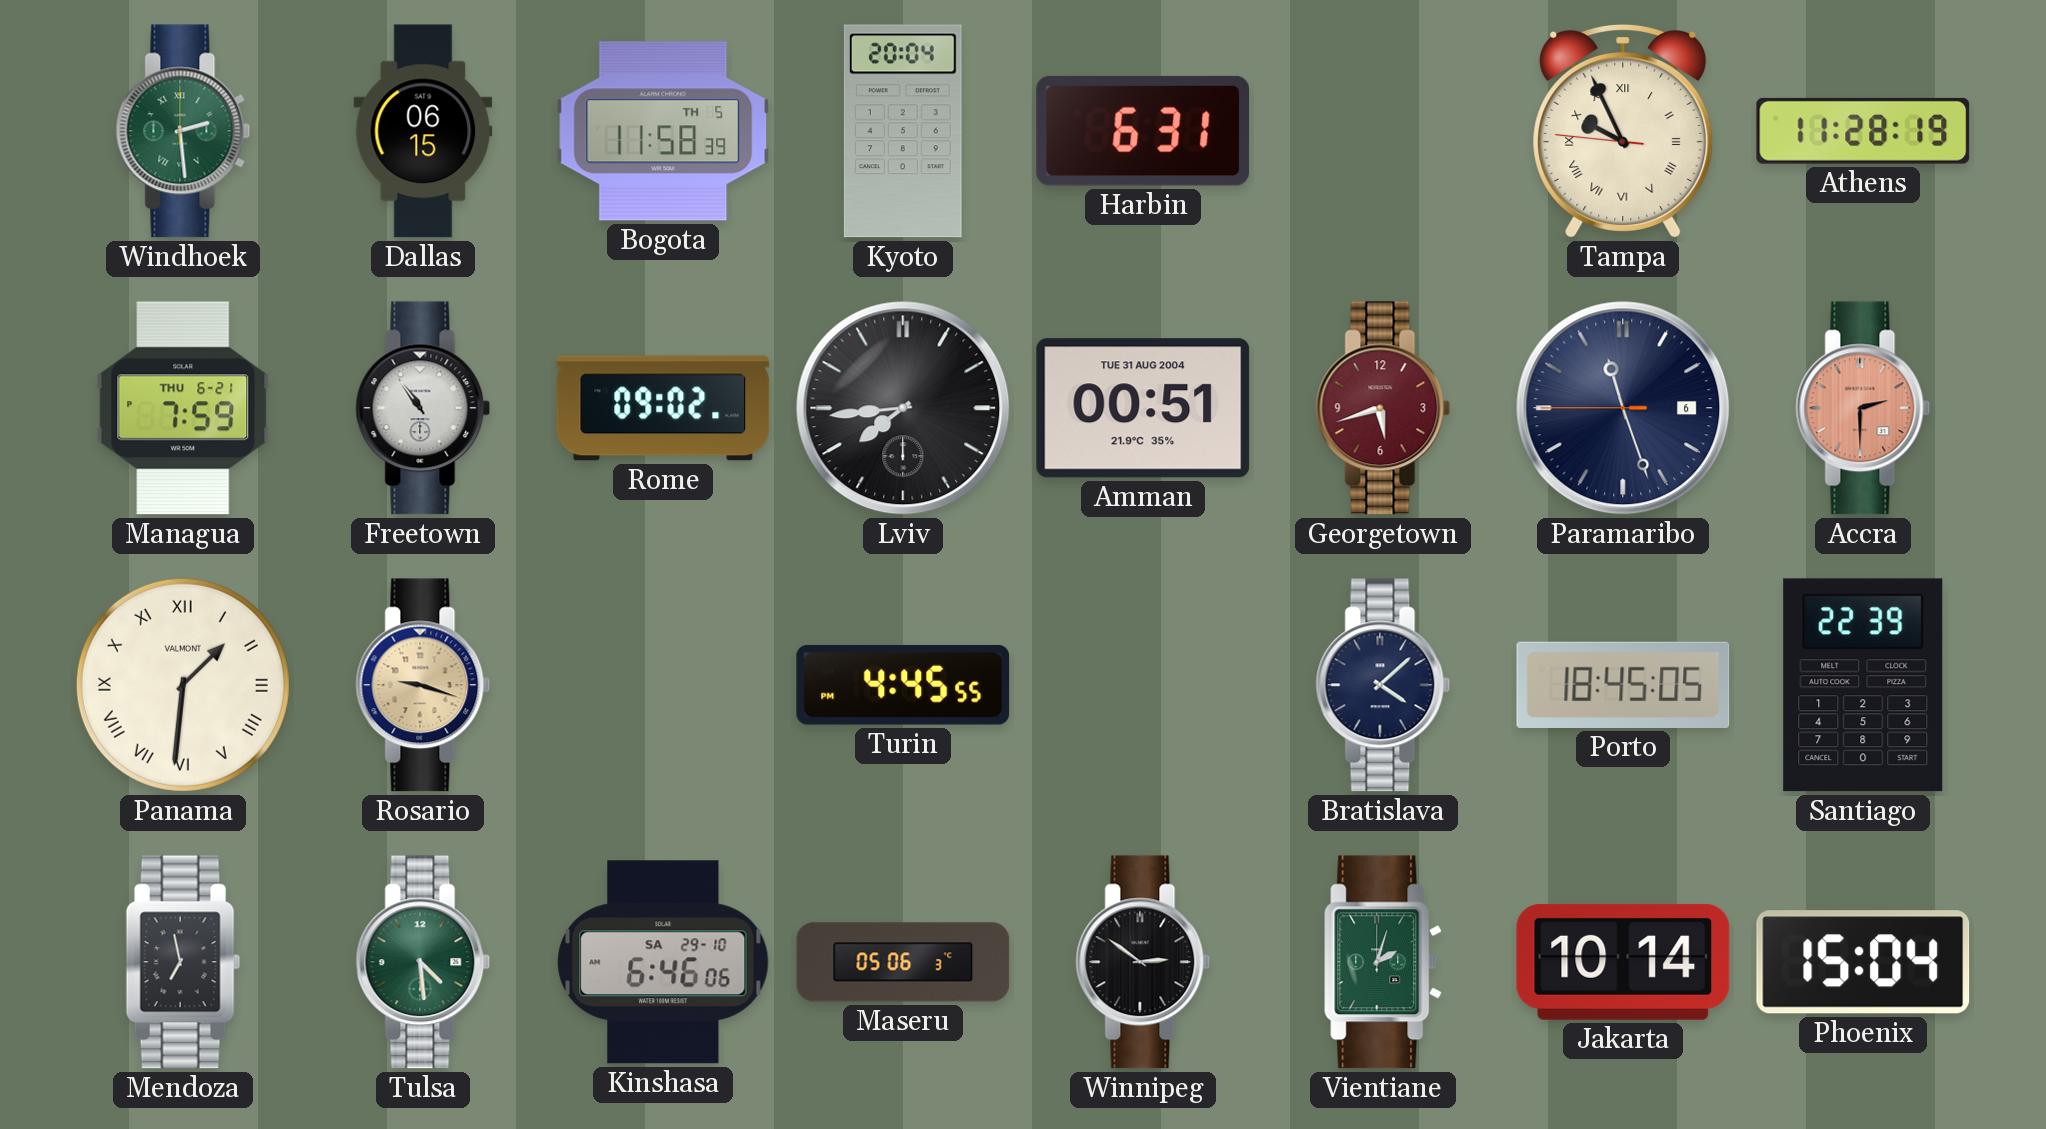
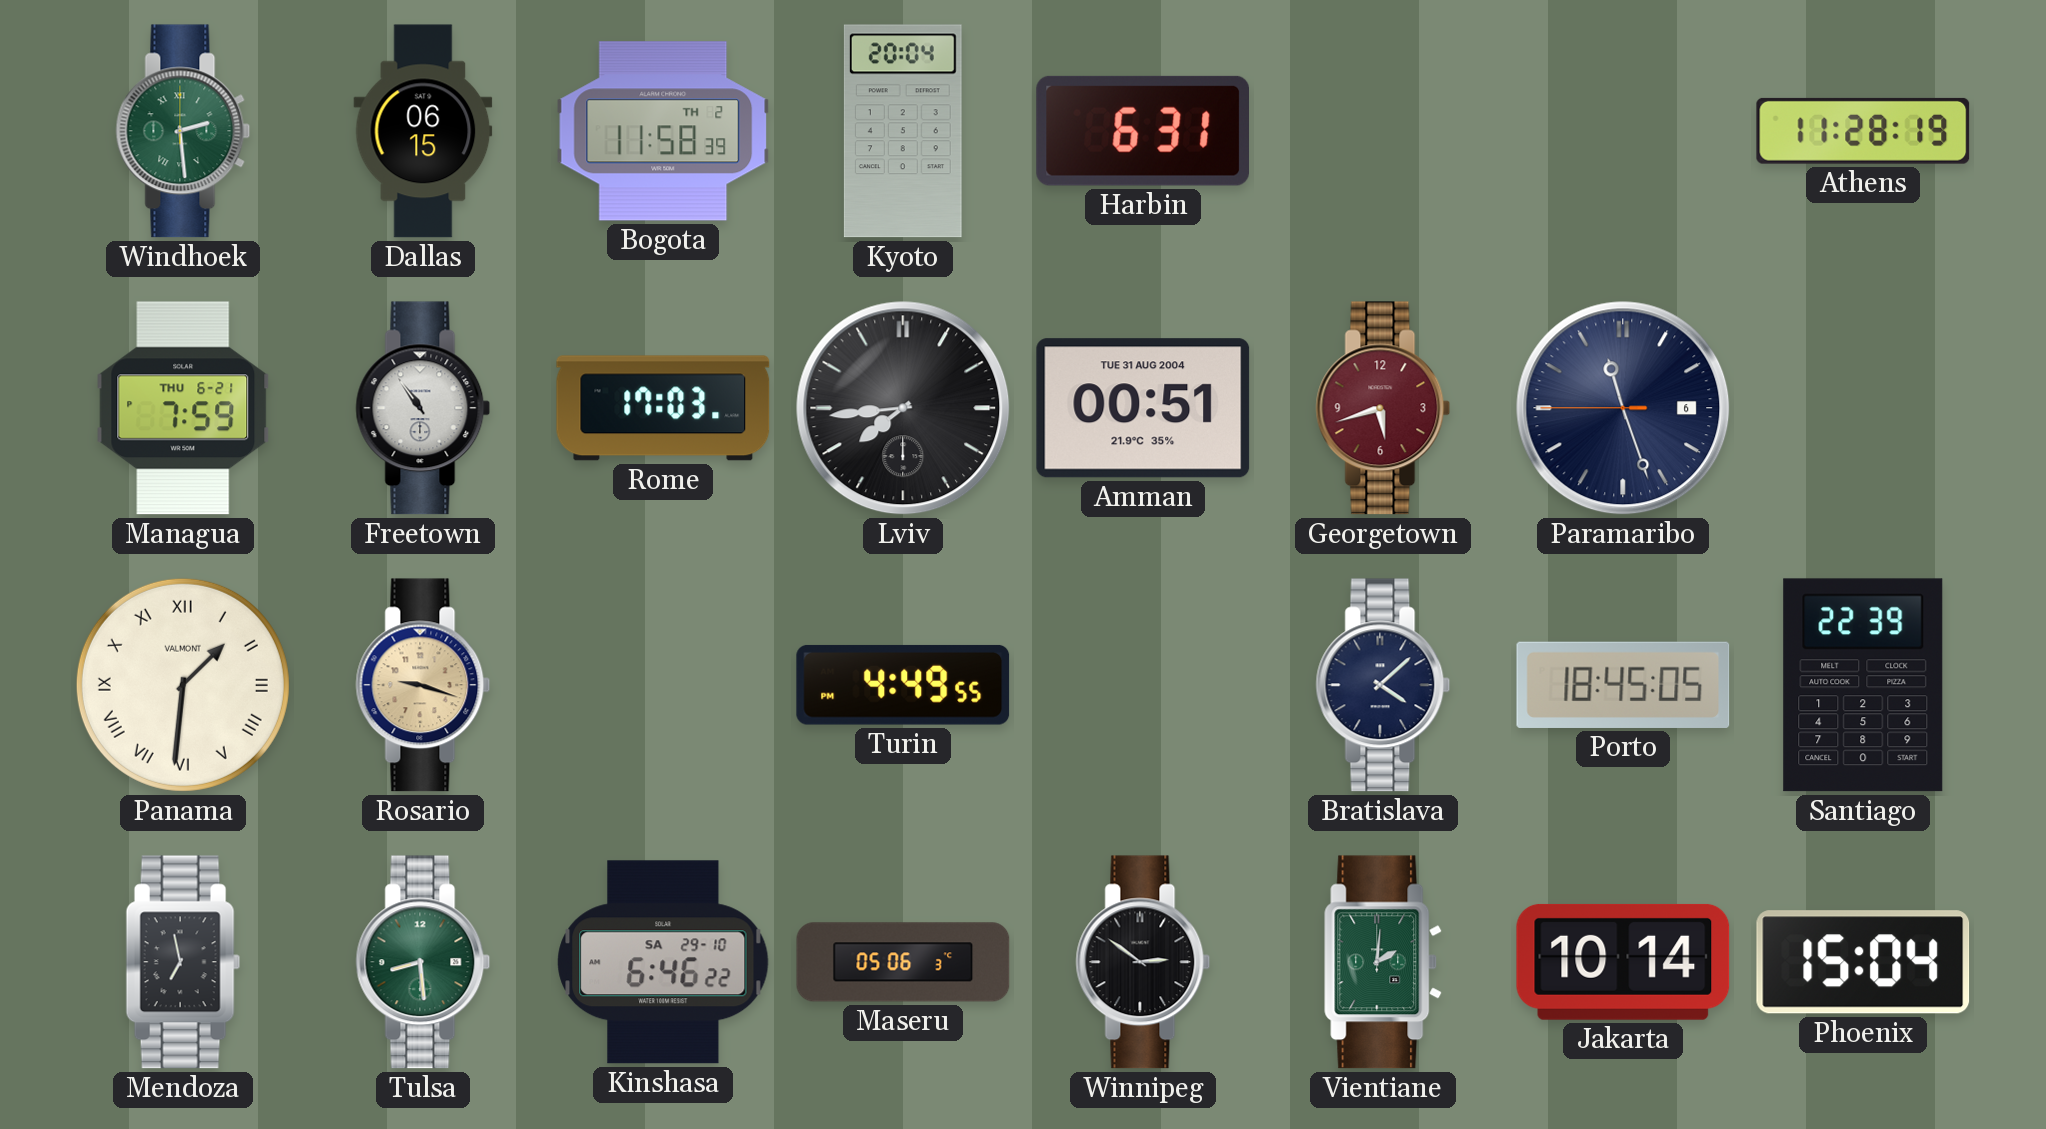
Bogota date: TH 5 -> TH 2 (663, 131)
Tampa: 9:55 -> none (1623, 131)
Rome: 09:02 -> 17:03 (663, 408)
Accra: 2:30 -> none (1863, 408)
Turin: 4:45 -> 4:49 (903, 685)
Tulsa: 4:29 -> 8:29 (423, 962)
Kinshasa: 6:46:06 -> 6:46:22 (663, 962)
Vientiane: 2:03 -> 2:01 (1383, 962)
